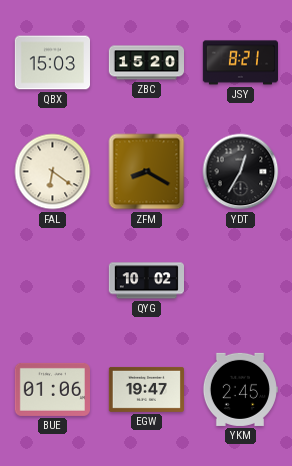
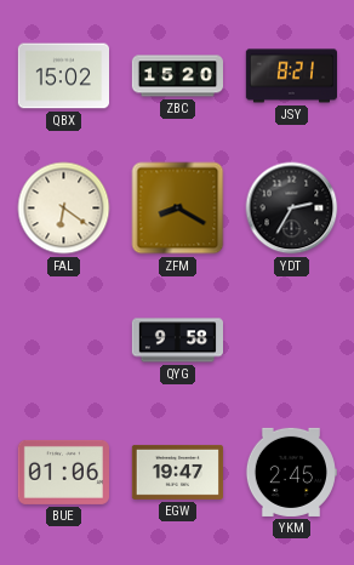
QBX: 15:03 -> 15:02 (63, 76)
YDT: 12:35 -> 2:35 (292, 209)
QYG: 10:02 -> 9:58 (177, 341)
